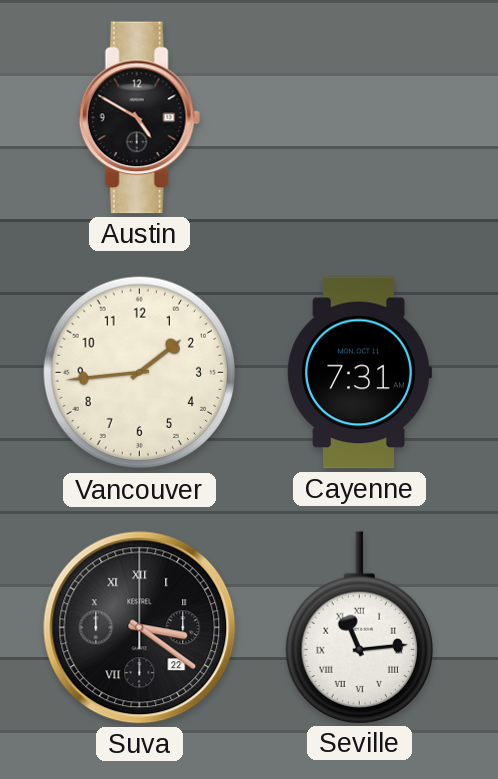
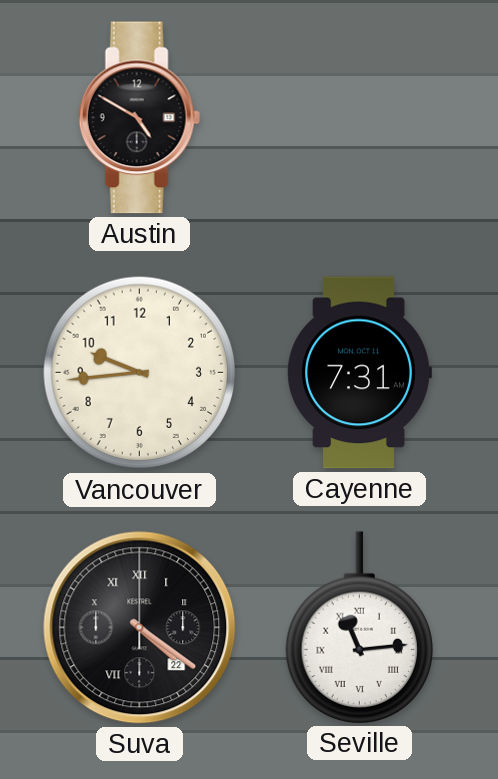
Vancouver: 1:44 -> 9:44 (140, 373)
Suva: 3:21 -> 4:21 (140, 628)
